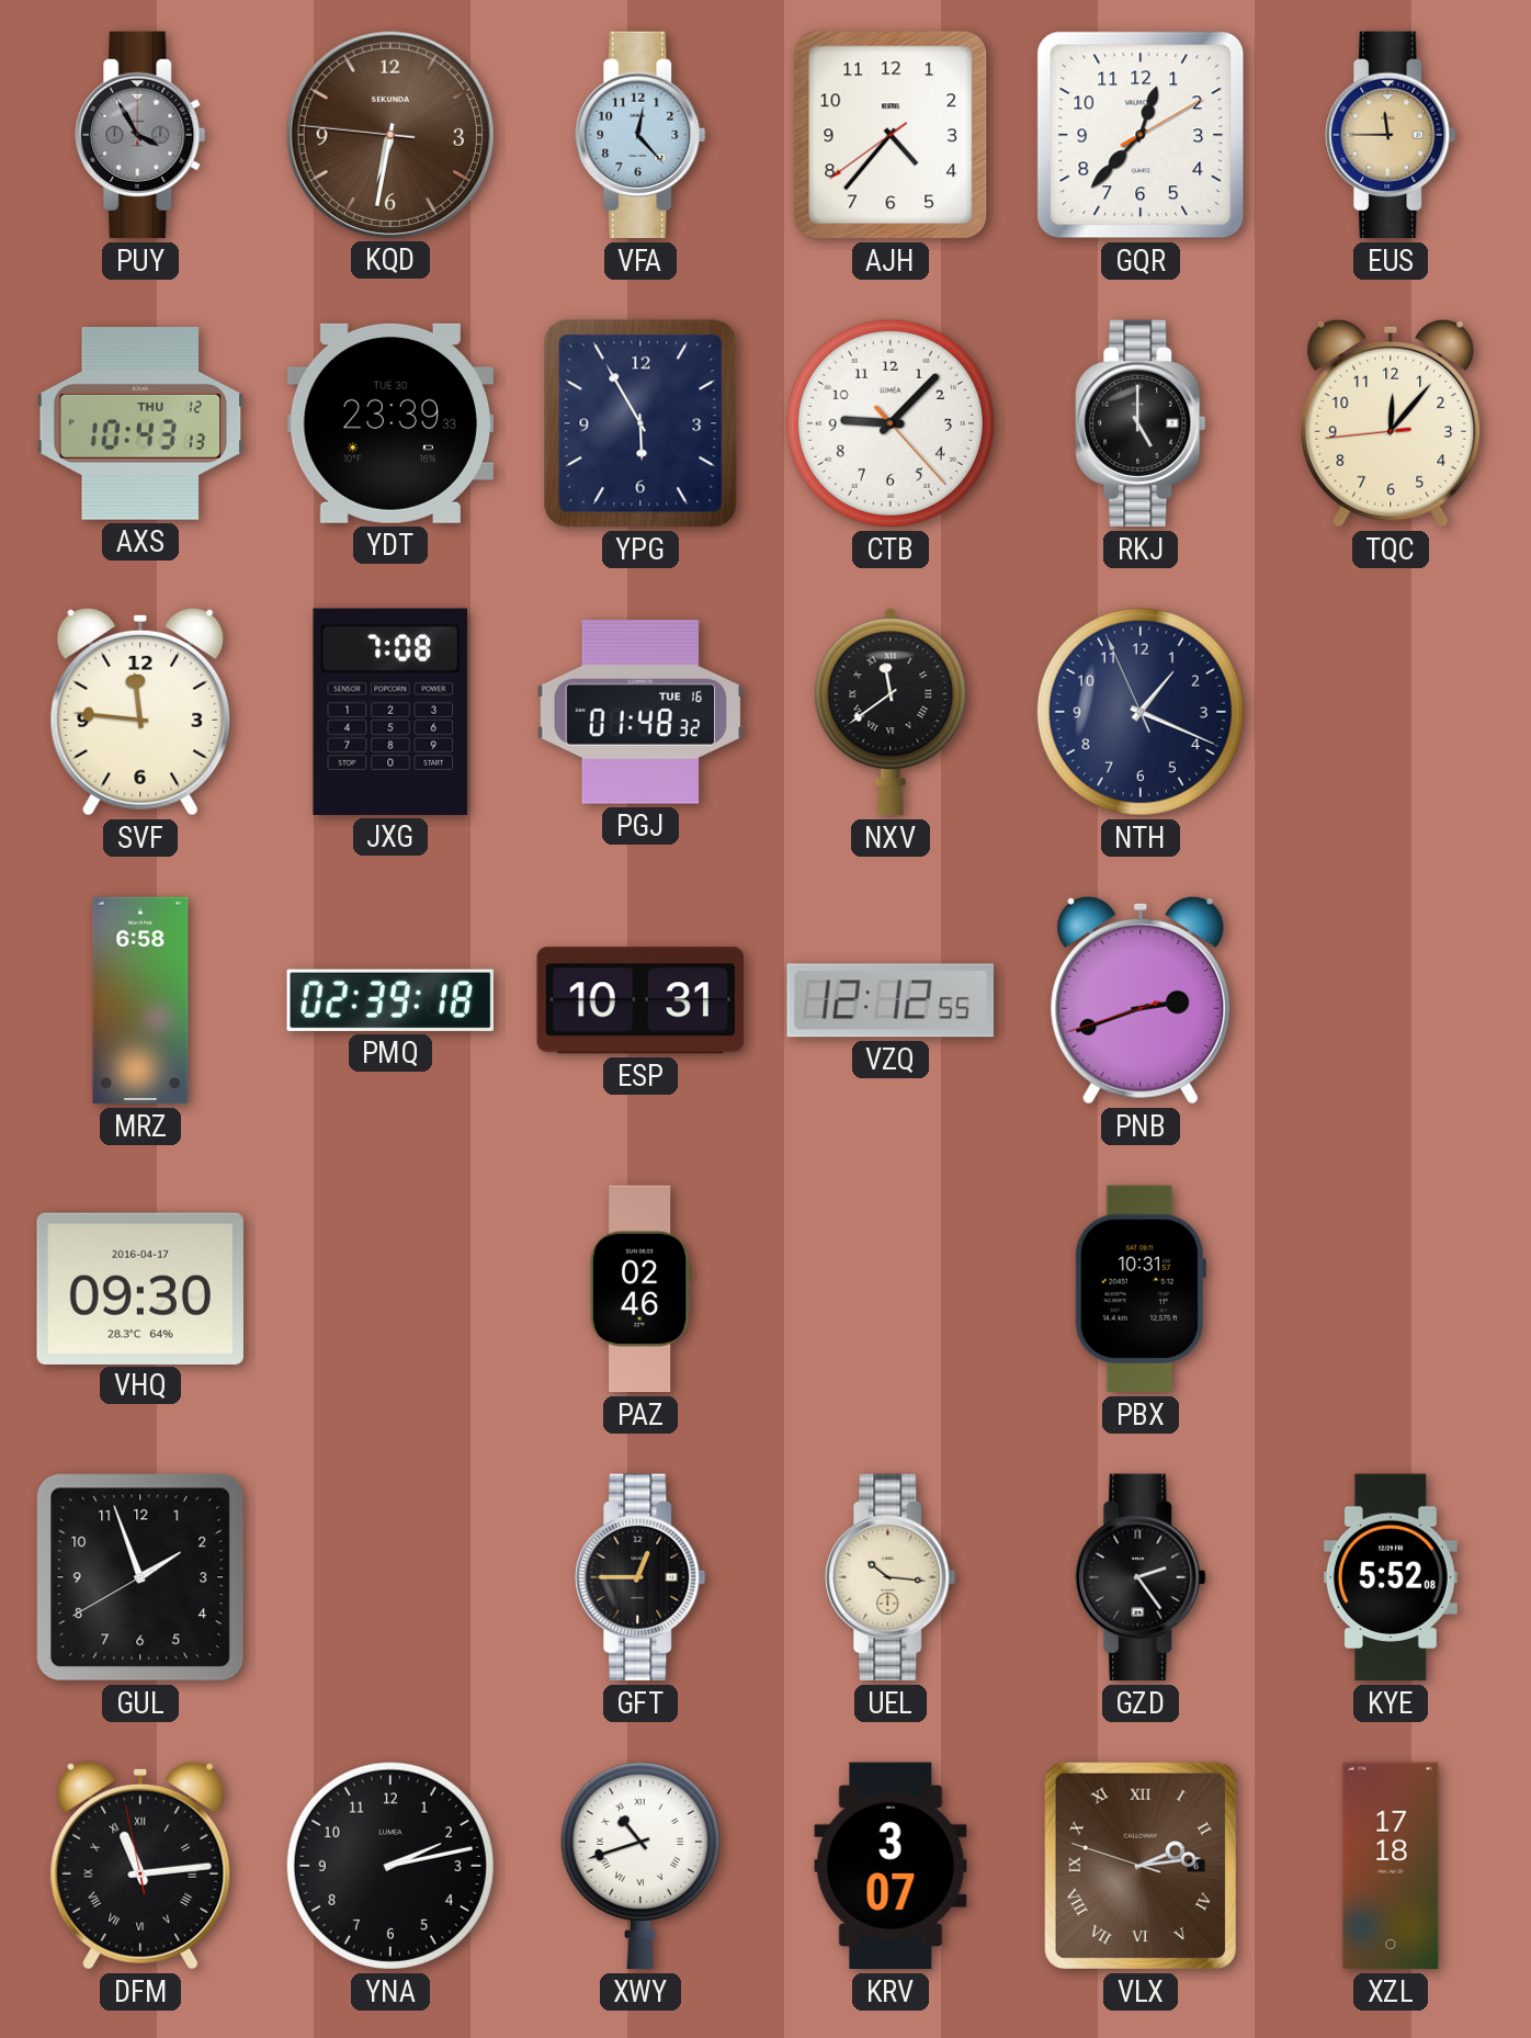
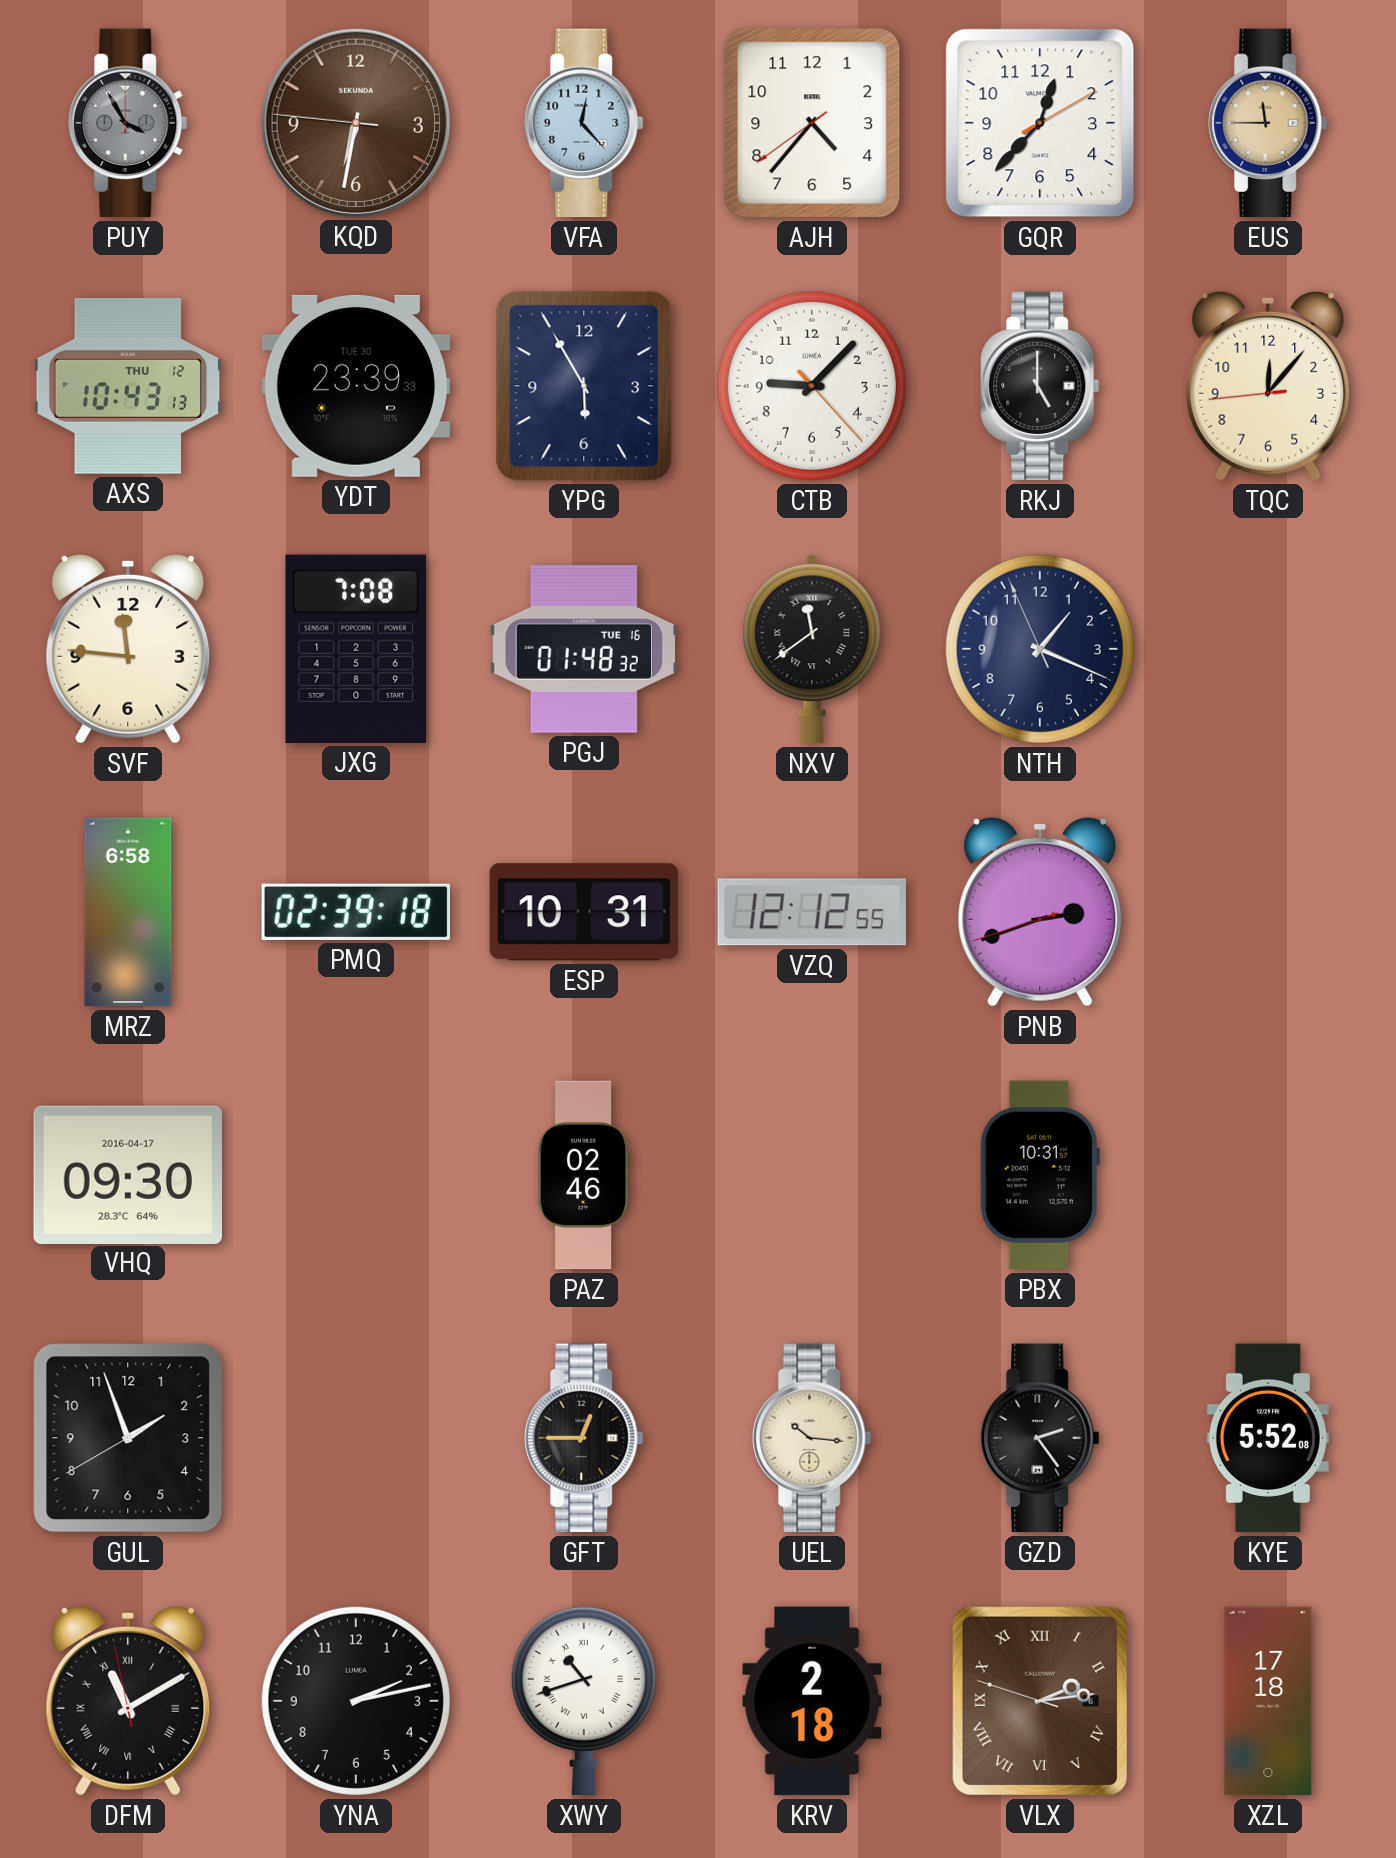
DFM: 11:13 -> 11:09 (128, 1701)
KRV: 3:07 -> 2:18 (812, 1701)
